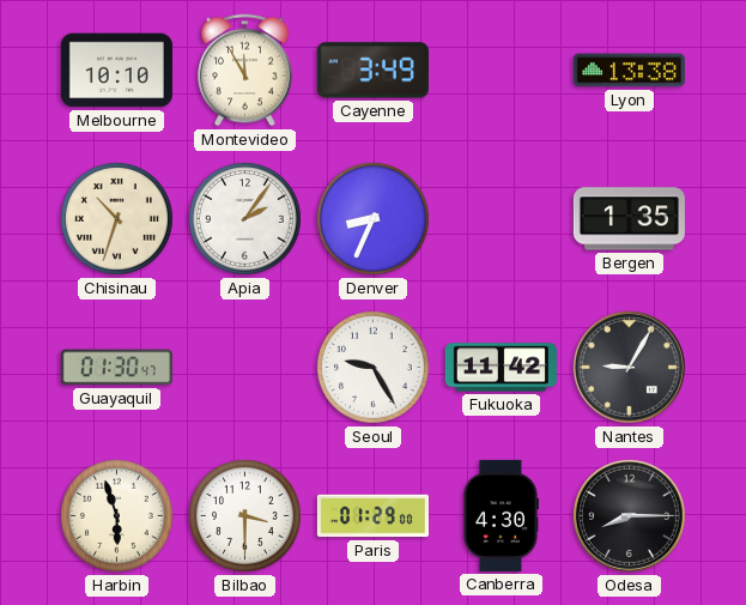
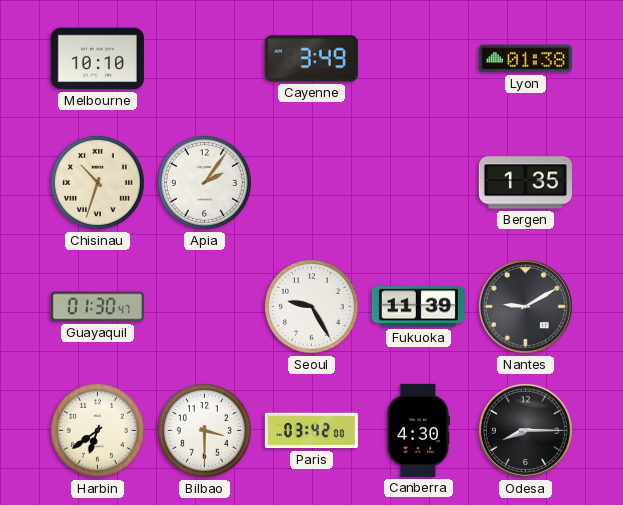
Montevideo: 11:55 -> none (245, 71)
Lyon: 13:38 -> 01:38 (525, 59)
Denver: 8:34 -> none (372, 218)
Fukuoka: 11:42 -> 11:39 (418, 307)
Nantes: 9:05 -> 9:10 (525, 306)
Harbin: 5:57 -> 6:39 (97, 430)
Paris: 01:29 -> 03:42 (311, 431)
